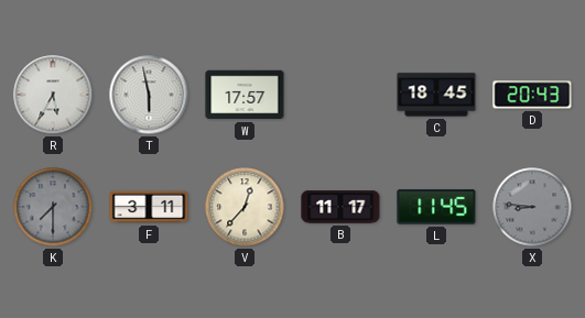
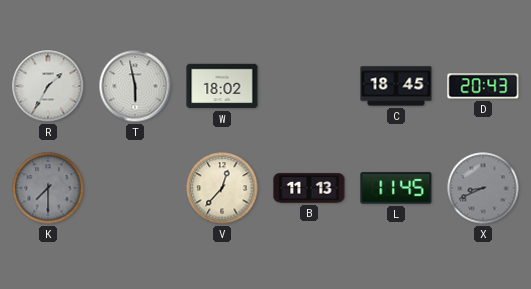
R: 5:35 -> 1:35 (48, 86)
W: 17:57 -> 18:02 (222, 86)
F: 3:11 -> none (149, 207)
B: 11:17 -> 11:13 (309, 188)
X: 8:46 -> 8:41 (483, 188)
